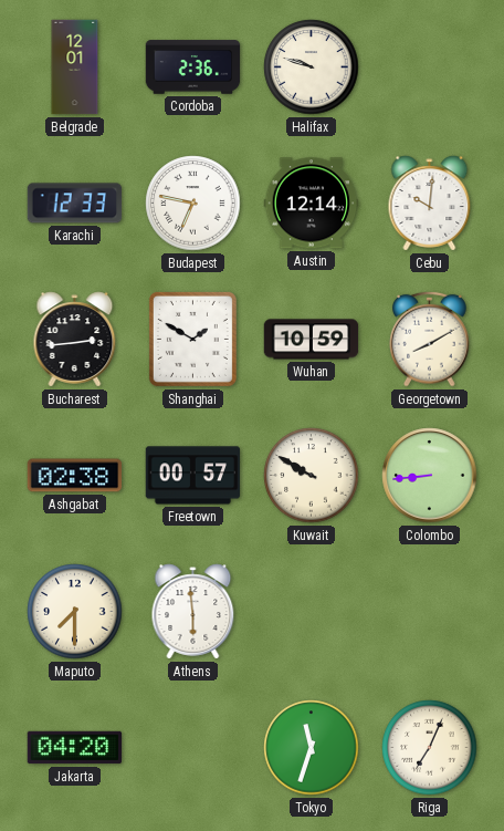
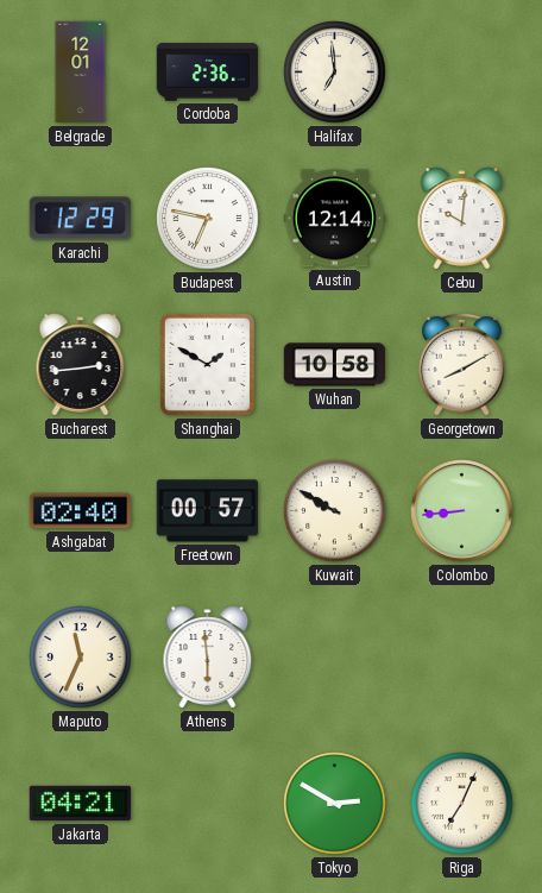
Halifax: 9:48 -> 6:59 (335, 73)
Karachi: 12:33 -> 12:29 (81, 219)
Wuhan: 10:59 -> 10:58 (335, 365)
Ashgabat: 02:38 -> 02:40 (81, 511)
Maputo: 7:30 -> 11:34 (81, 658)
Jakarta: 04:20 -> 04:21 (81, 804)
Tokyo: 11:33 -> 2:50 (335, 804)
